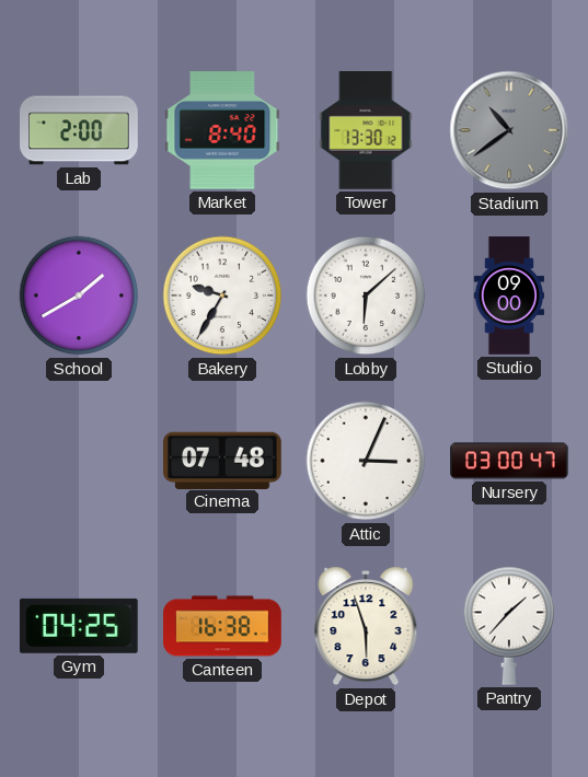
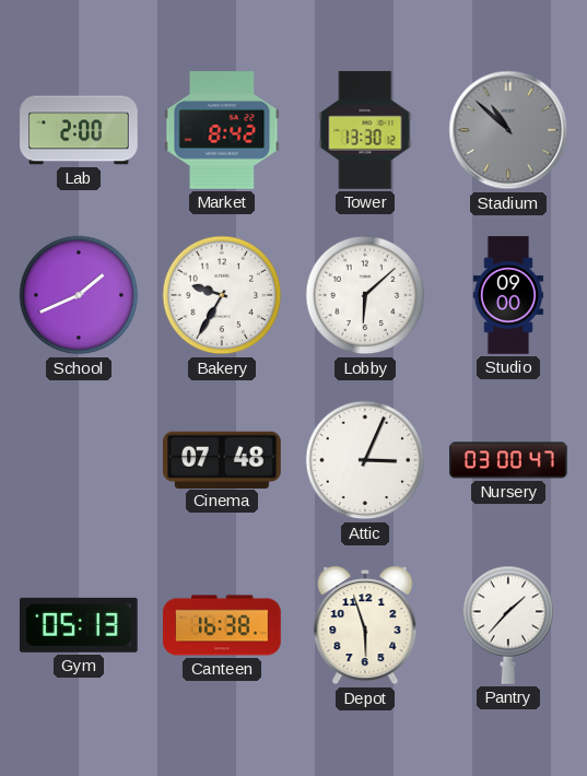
Market: 8:40 -> 8:42 (222, 130)
Stadium: 10:39 -> 10:52 (508, 130)
School: 1:40 -> 1:41 (79, 295)
Gym: 04:25 -> 05:13 (79, 625)
